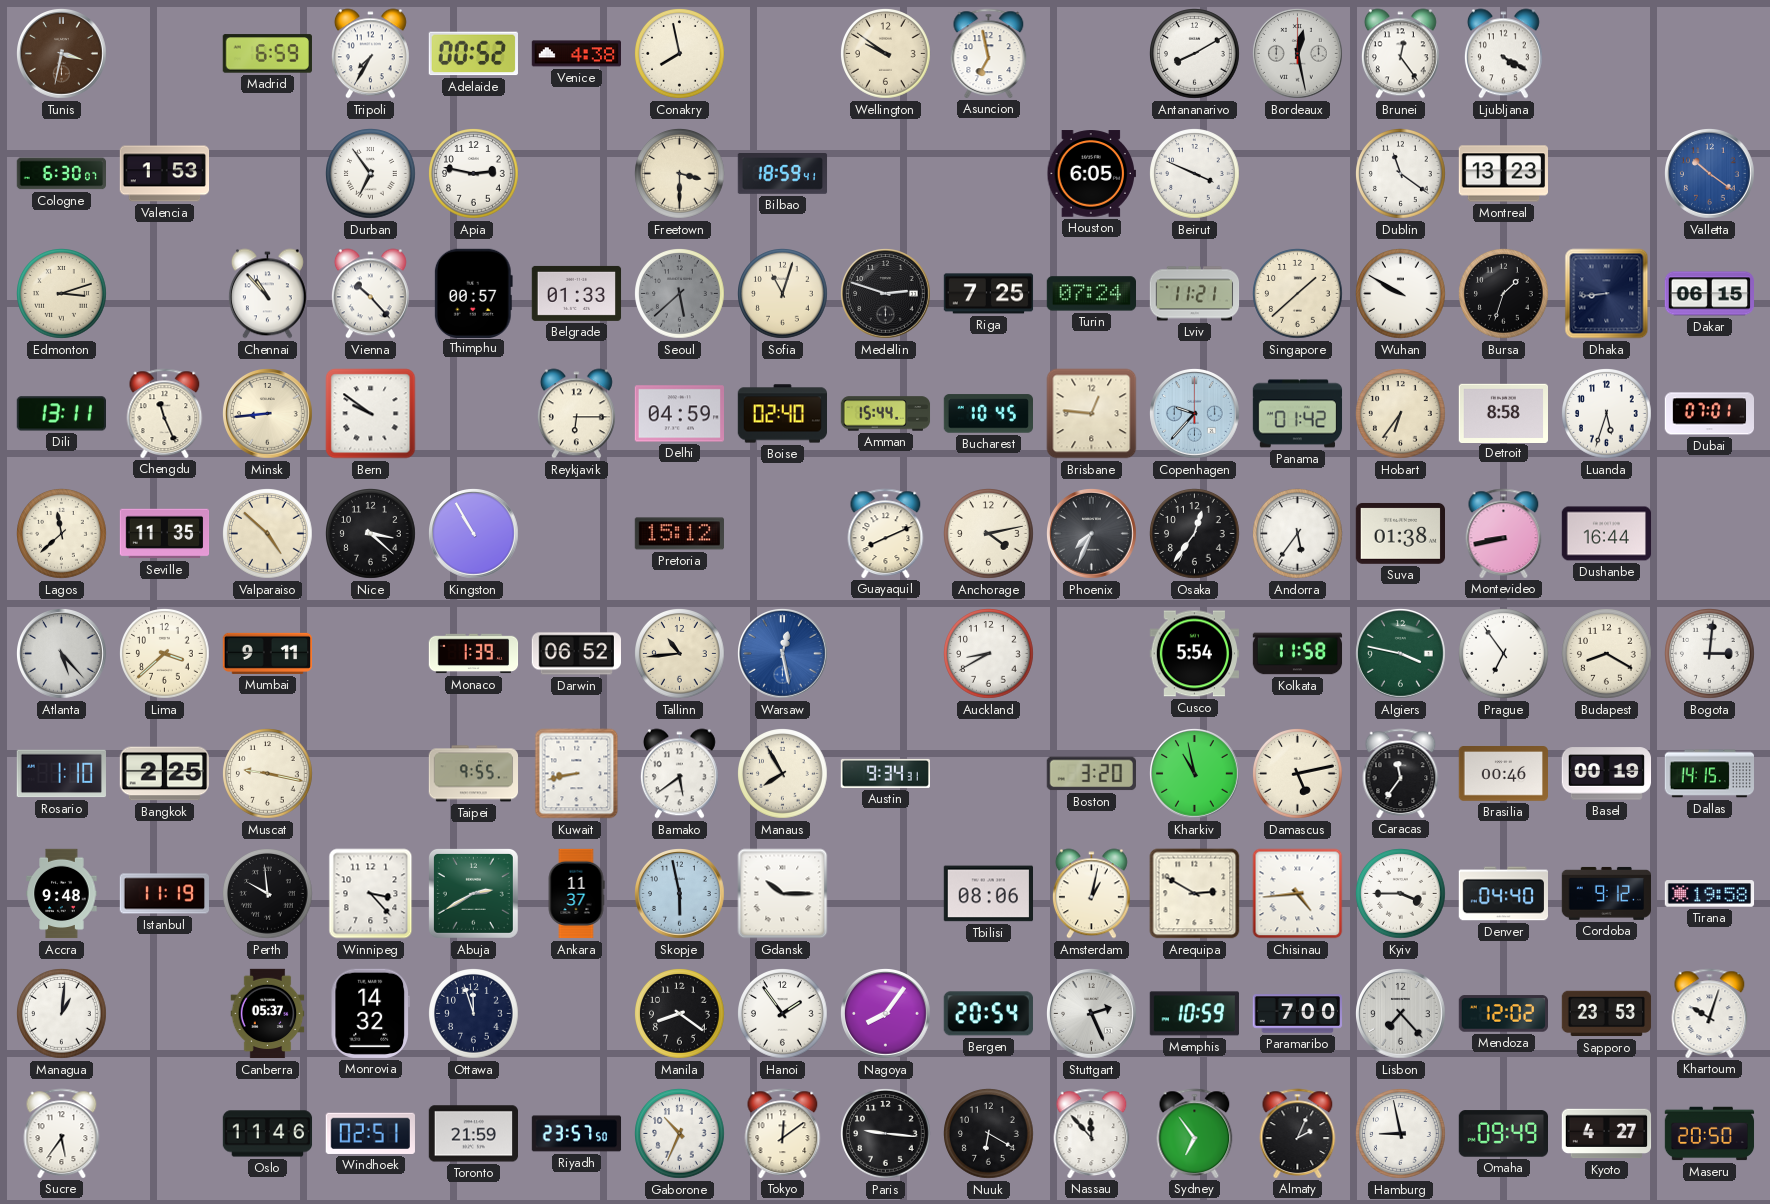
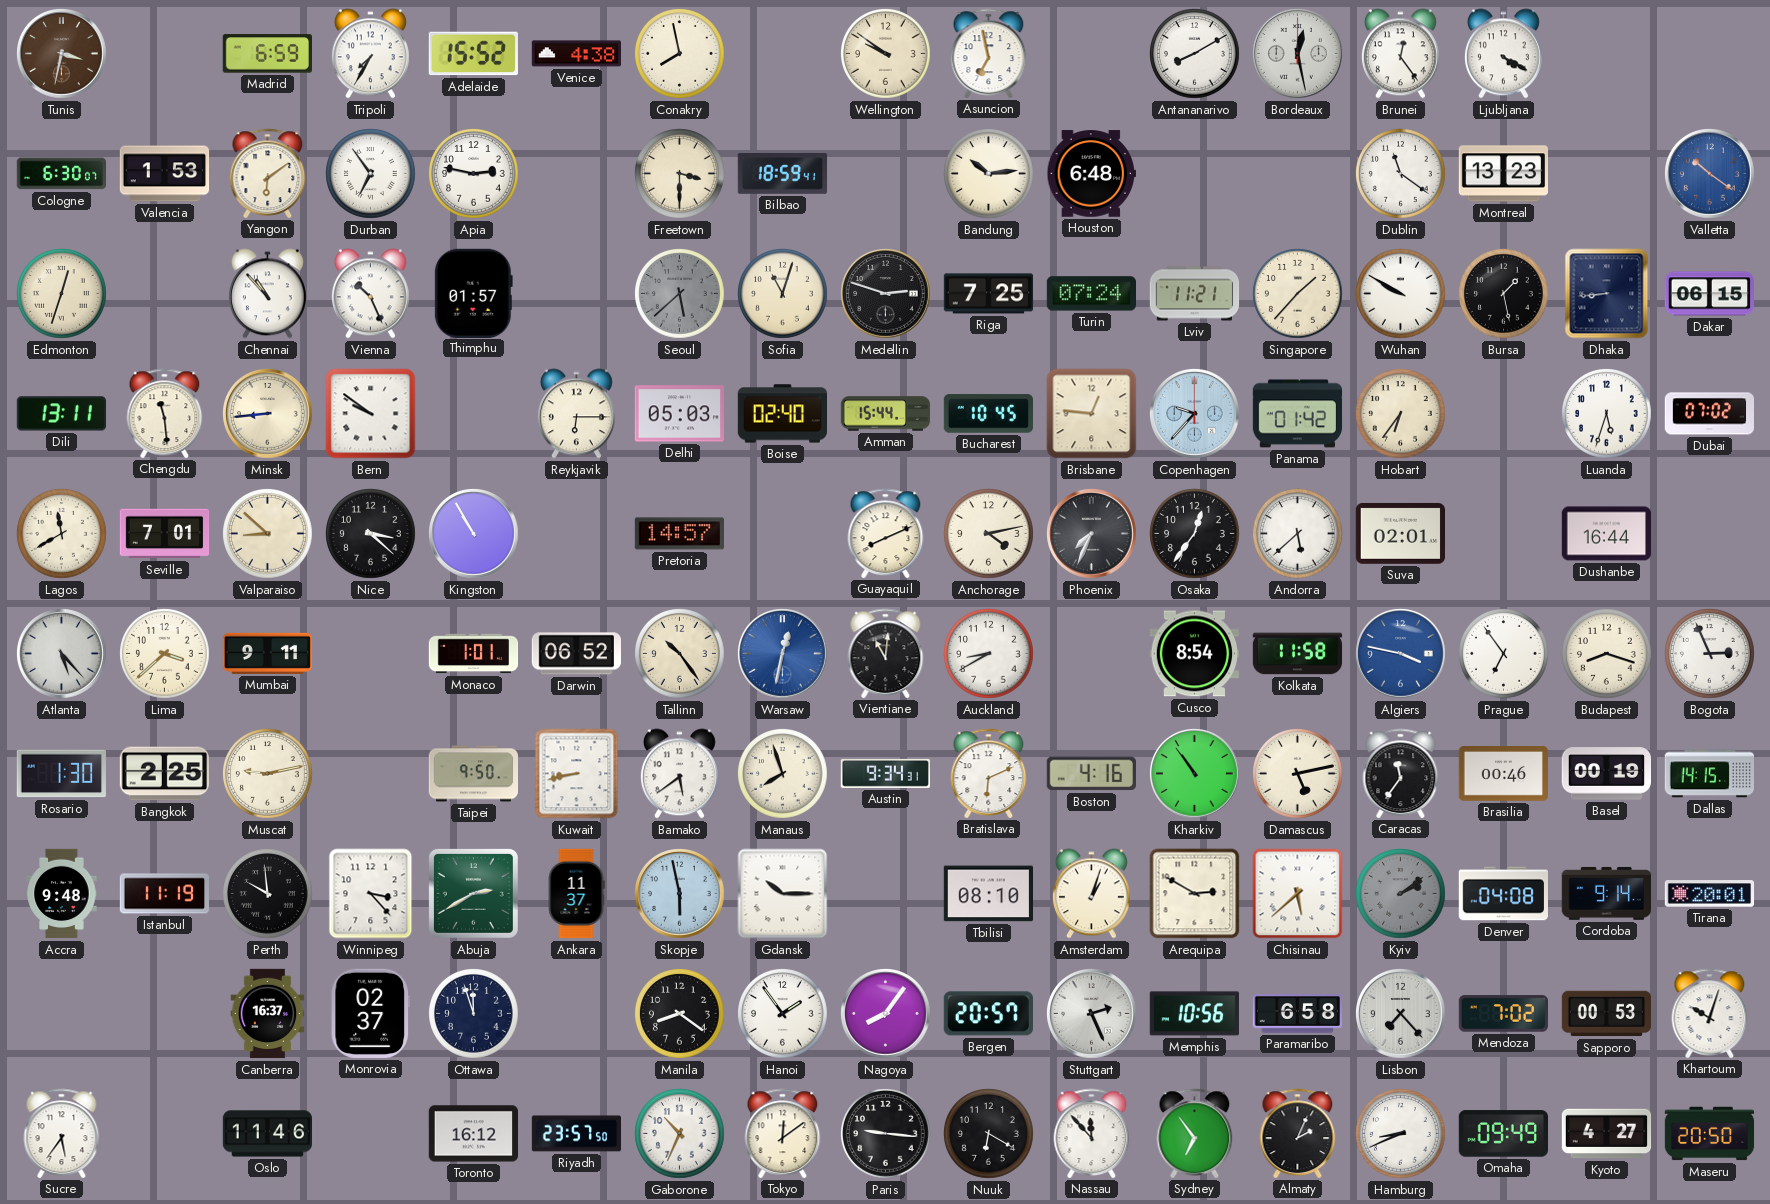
Adelaide: 00:52 -> 15:52 (473, 54)
Yangon: none -> 6:09 (268, 173)
Bandung: none -> 10:14 (989, 174)
Houston: 6:05 -> 6:48 (1091, 174)
Beirut: 3:49 -> none (1195, 174)
Edmonton: 3:12 -> 12:33 (62, 294)
Vienna: 10:23 -> 10:26 (370, 294)
Thimphu: 00:57 -> 01:57 (473, 293)
Belgrade: 01:33 -> none (577, 293)
Singapore: 1:38 -> 1:37 (1298, 294)
Bursa: 1:33 -> 1:28 (1504, 294)
Chengdu: 11:26 -> 11:29 (165, 413)
Delhi: 04:59 -> 05:03 (679, 414)
Detroit: 8:58 -> none (1503, 413)
Dubai: 07:01 -> 07:02 (1709, 414)
Lagos: 11:38 -> 11:40 (62, 534)
Seville: 11:35 -> 7:01 (165, 534)
Valparaiso: 4:52 -> 8:52 (268, 534)
Pretoria: 15:12 -> 14:57 (679, 534)
Andorra: 5:36 -> 5:38 (1298, 534)
Suva: 01:38 -> 02:01 (1400, 534)
Montevideo: 8:43 -> none (1504, 533)
Monaco: 1:39 -> 1:01 (474, 654)
Tallinn: 10:44 -> 10:24 (680, 654)
Warsaw: 12:28 -> 12:32 (783, 654)
Vientiane: none -> 11:01 (886, 653)
Cusco: 5:54 -> 8:54 (1194, 654)
Algiers dial: green -> blue (1401, 654)
Budapest: 8:20 -> 8:18 (1607, 654)
Bogota: 3:01 -> 2:56 (1710, 654)
Rosario: 1:10 -> 1:30 (61, 774)
Muscat: 9:17 -> 9:13 (268, 774)
Taipei: 9:55 -> 9:50 (474, 774)
Manaus: 7:55 -> 7:57 (783, 774)
Bratislava: none -> 6:11 (989, 773)
Boston: 3:20 -> 4:16 (1091, 774)
Kharkiv: 10:58 -> 10:54 (1195, 774)
Tbilisi: 08:06 -> 08:10 (988, 894)
Amsterdam: 1:02 -> 1:03 (1091, 894)
Chisinau: 4:44 -> 5:38 (1298, 894)
Kyiv: 3:45 -> 2:09 (1401, 894)
Kyiv dial: white -> grey (1401, 894)
Denver: 04:40 -> 04:08 (1503, 894)
Cordoba: 9:12 -> 9:14 (1606, 893)
Tirana: 19:58 -> 20:01 (1710, 894)
Managua: 1:01 -> none (62, 1014)
Canberra: 05:37 -> 16:37 (268, 1014)
Monrovia: 14:32 -> 02:37 (370, 1013)
Bergen: 20:54 -> 20:57 (988, 1014)
Memphis: 10:59 -> 10:56 (1194, 1014)
Paramaribo: 7:00 -> 6:58 (1298, 1014)
Mendoza: 12:02 -> 7:02 (1503, 1014)
Sapporo: 23:53 -> 00:53 (1607, 1014)
Windhoek: 02:51 -> none (370, 1133)
Toronto: 21:59 -> 16:12 (473, 1134)
Hamburg: 8:58 -> 8:41 (1401, 1134)
